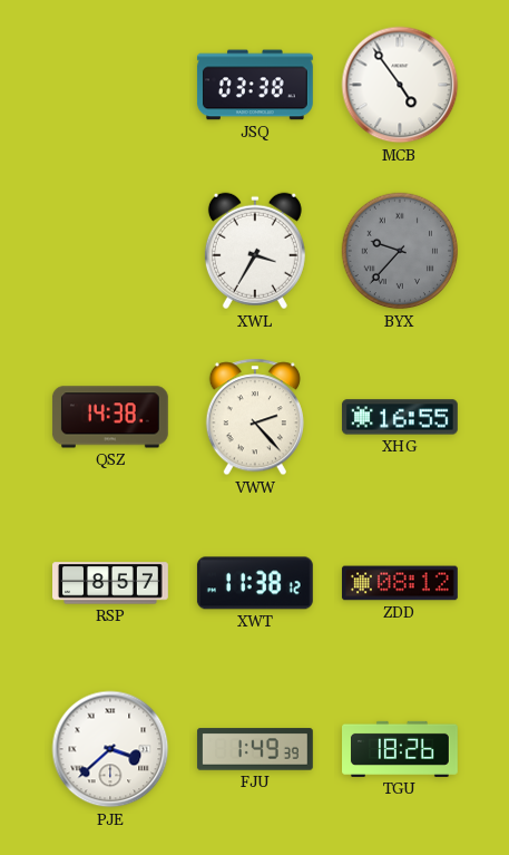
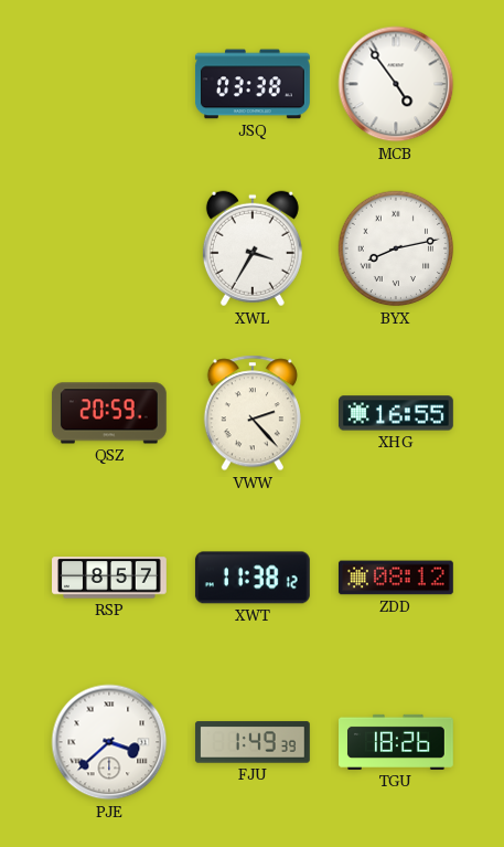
BYX: 9:37 -> 8:13 (396, 248)
BYX dial: grey -> white (396, 248)
QSZ: 14:38 -> 20:59 (109, 413)
